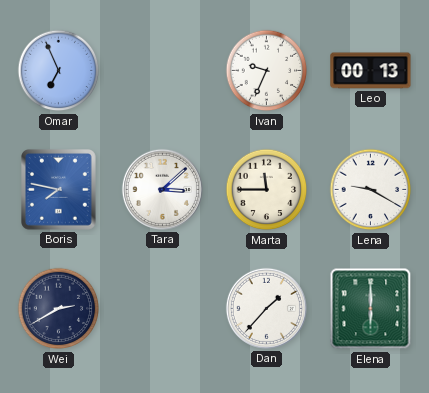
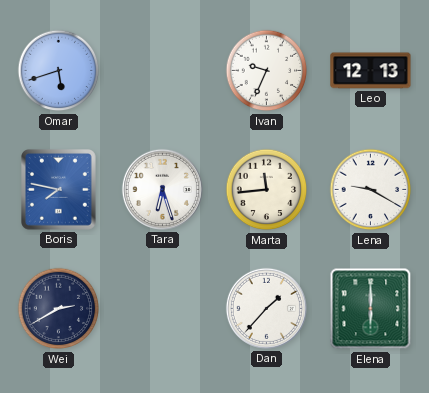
Omar: 6:56 -> 5:42 (59, 71)
Leo: 00:13 -> 12:13 (371, 71)
Tara: 3:08 -> 6:27 (162, 189)
Marta: 11:45 -> 11:44 (267, 190)
